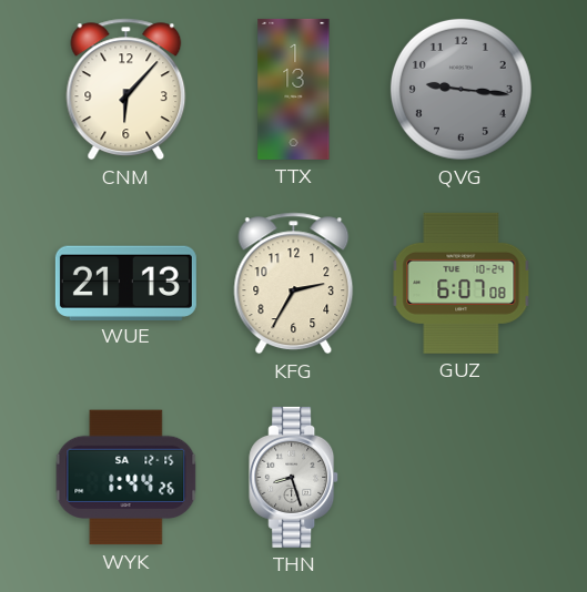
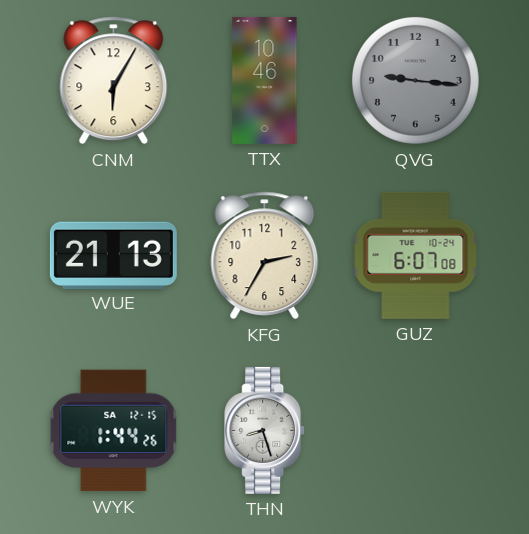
CNM: 6:07 -> 6:05 (114, 81)
TTX: 1:13 -> 10:46 (265, 80)
